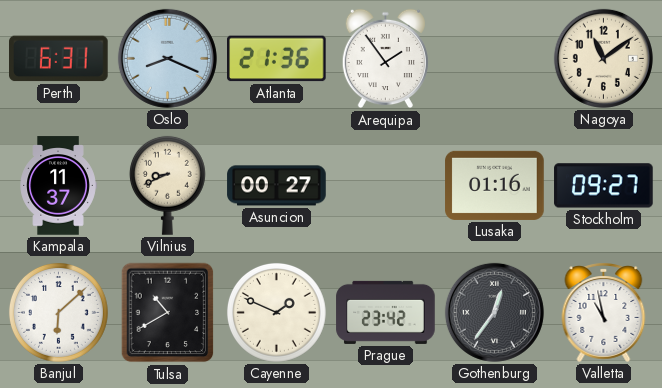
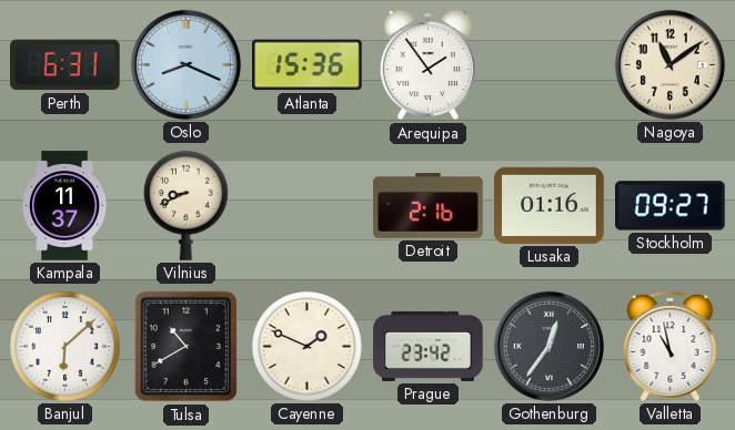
Atlanta: 21:36 -> 15:36 (308, 65)
Asuncion: 00:27 -> none (277, 186)
Detroit: none -> 2:16 (429, 206)
